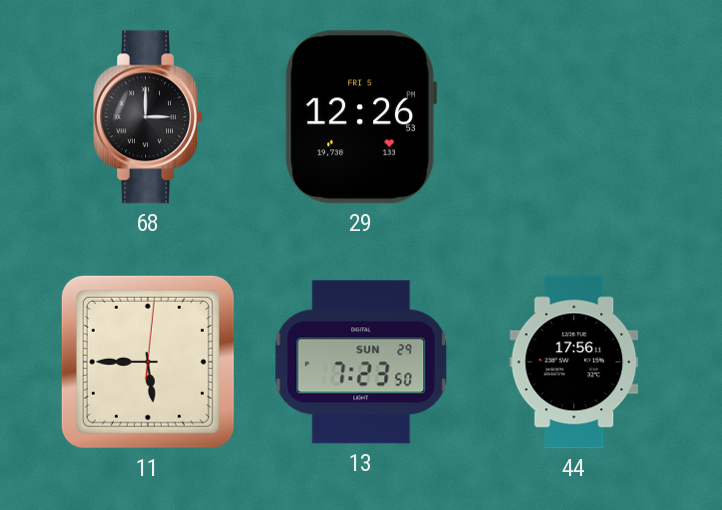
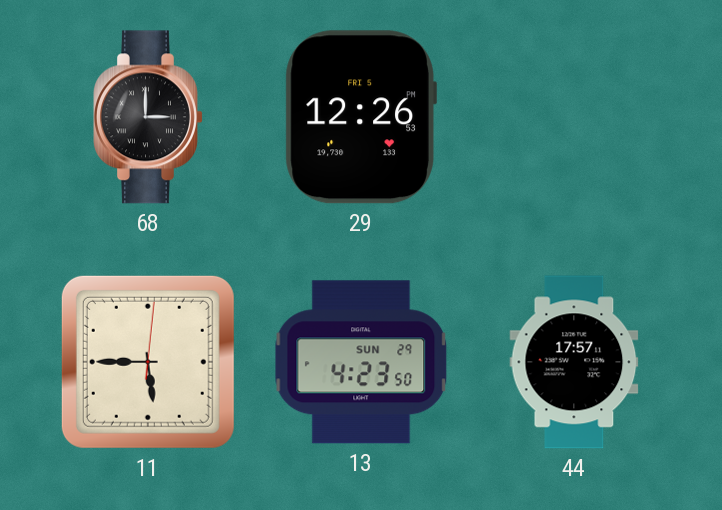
13: 7:23 -> 4:23 (361, 362)
44: 17:56 -> 17:57 (574, 362)
